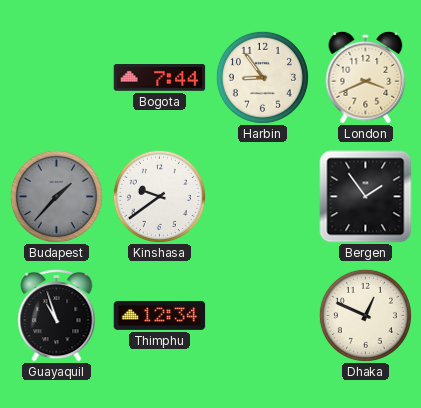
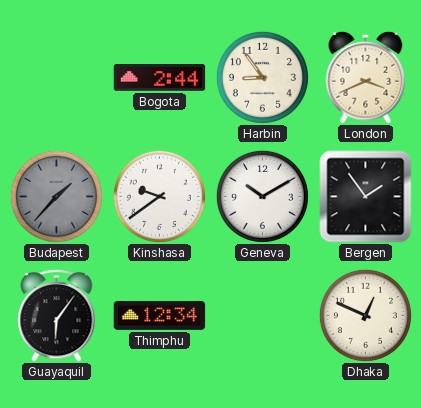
Bogota: 7:44 -> 2:44 (160, 78)
Geneva: none -> 10:10 (262, 196)
Guayaquil: 10:57 -> 6:06 (57, 315)
